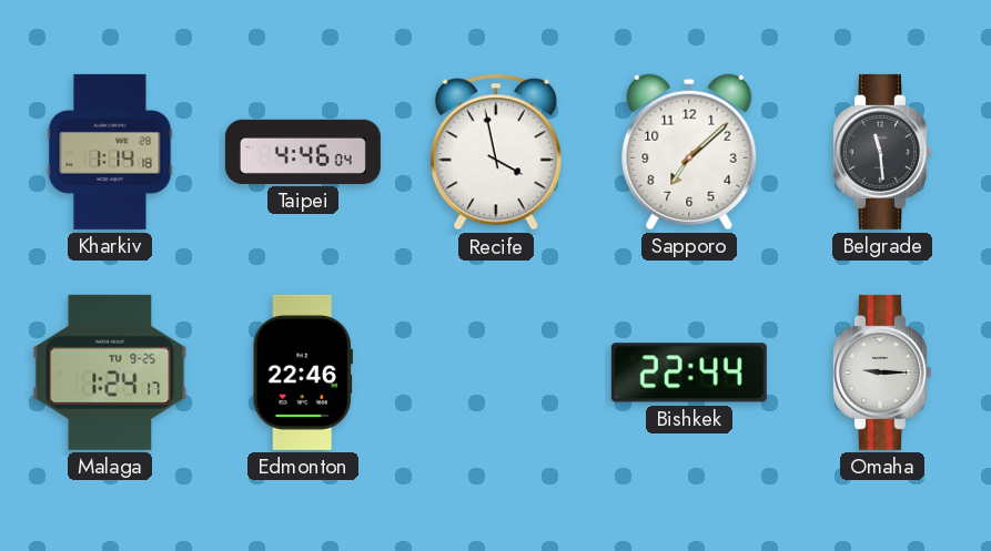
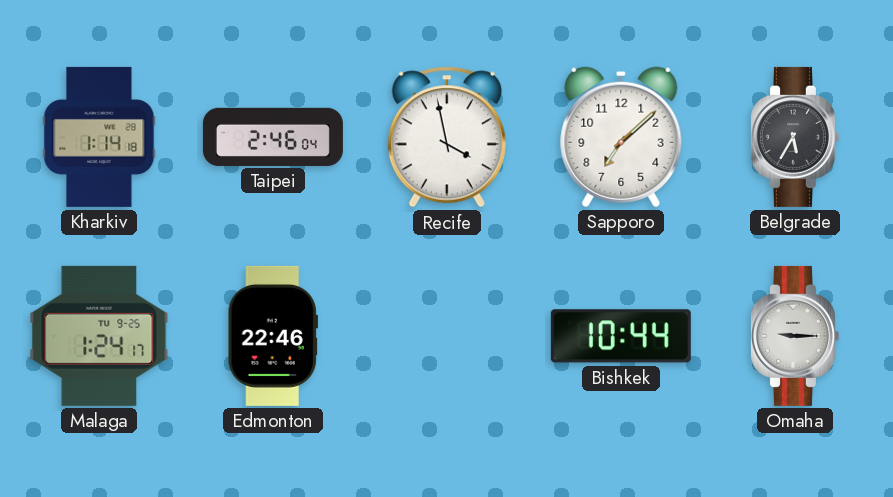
Taipei: 4:46 -> 2:46 (273, 137)
Belgrade: 11:29 -> 5:35 (794, 137)
Bishkek: 22:44 -> 10:44 (621, 336)
